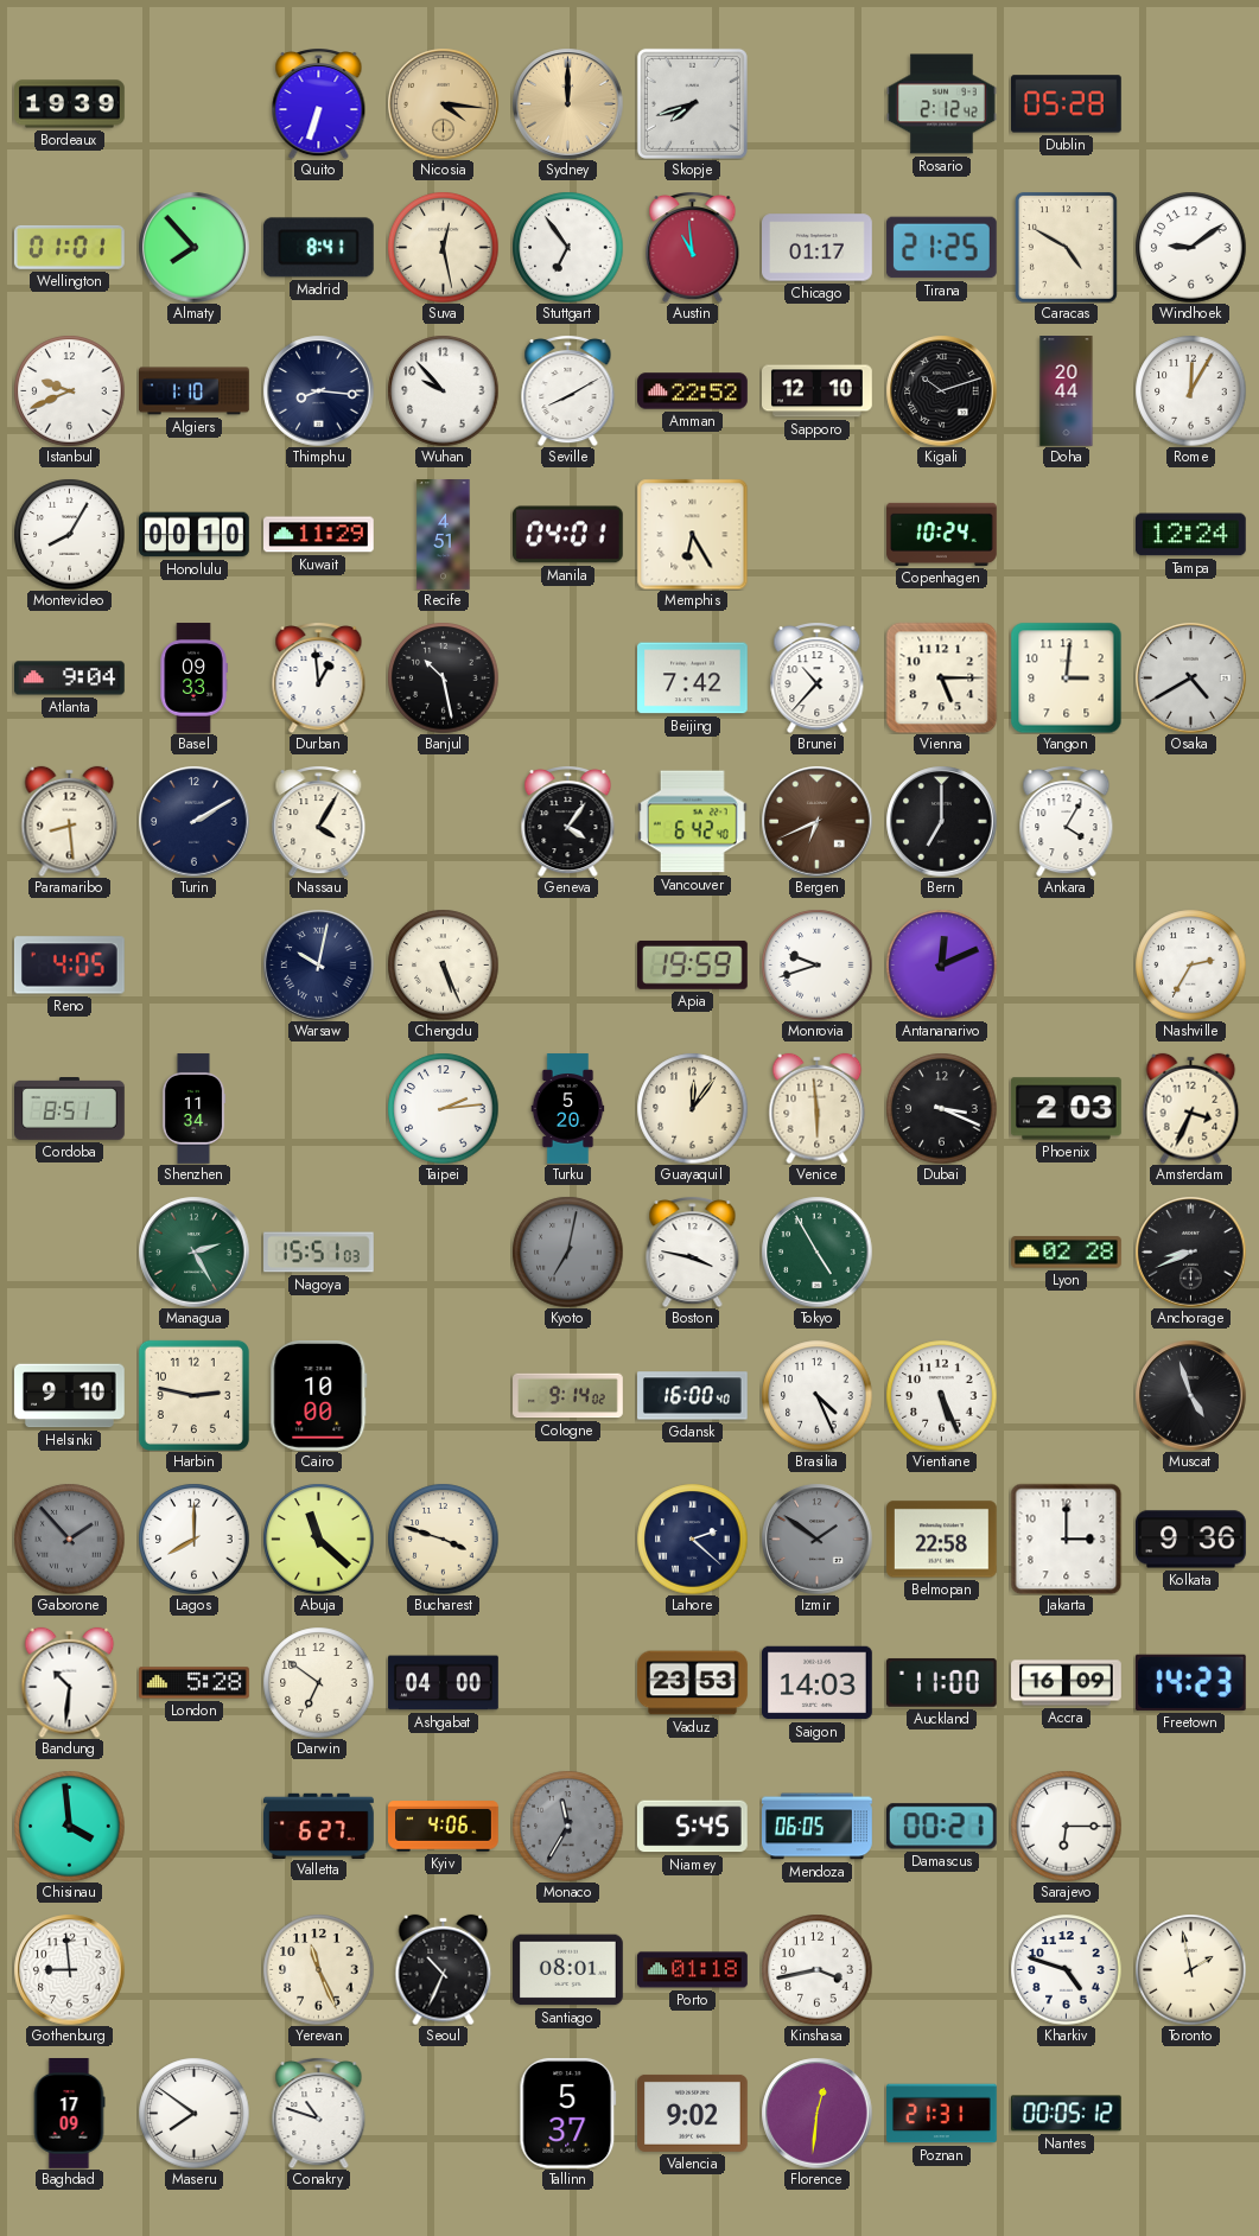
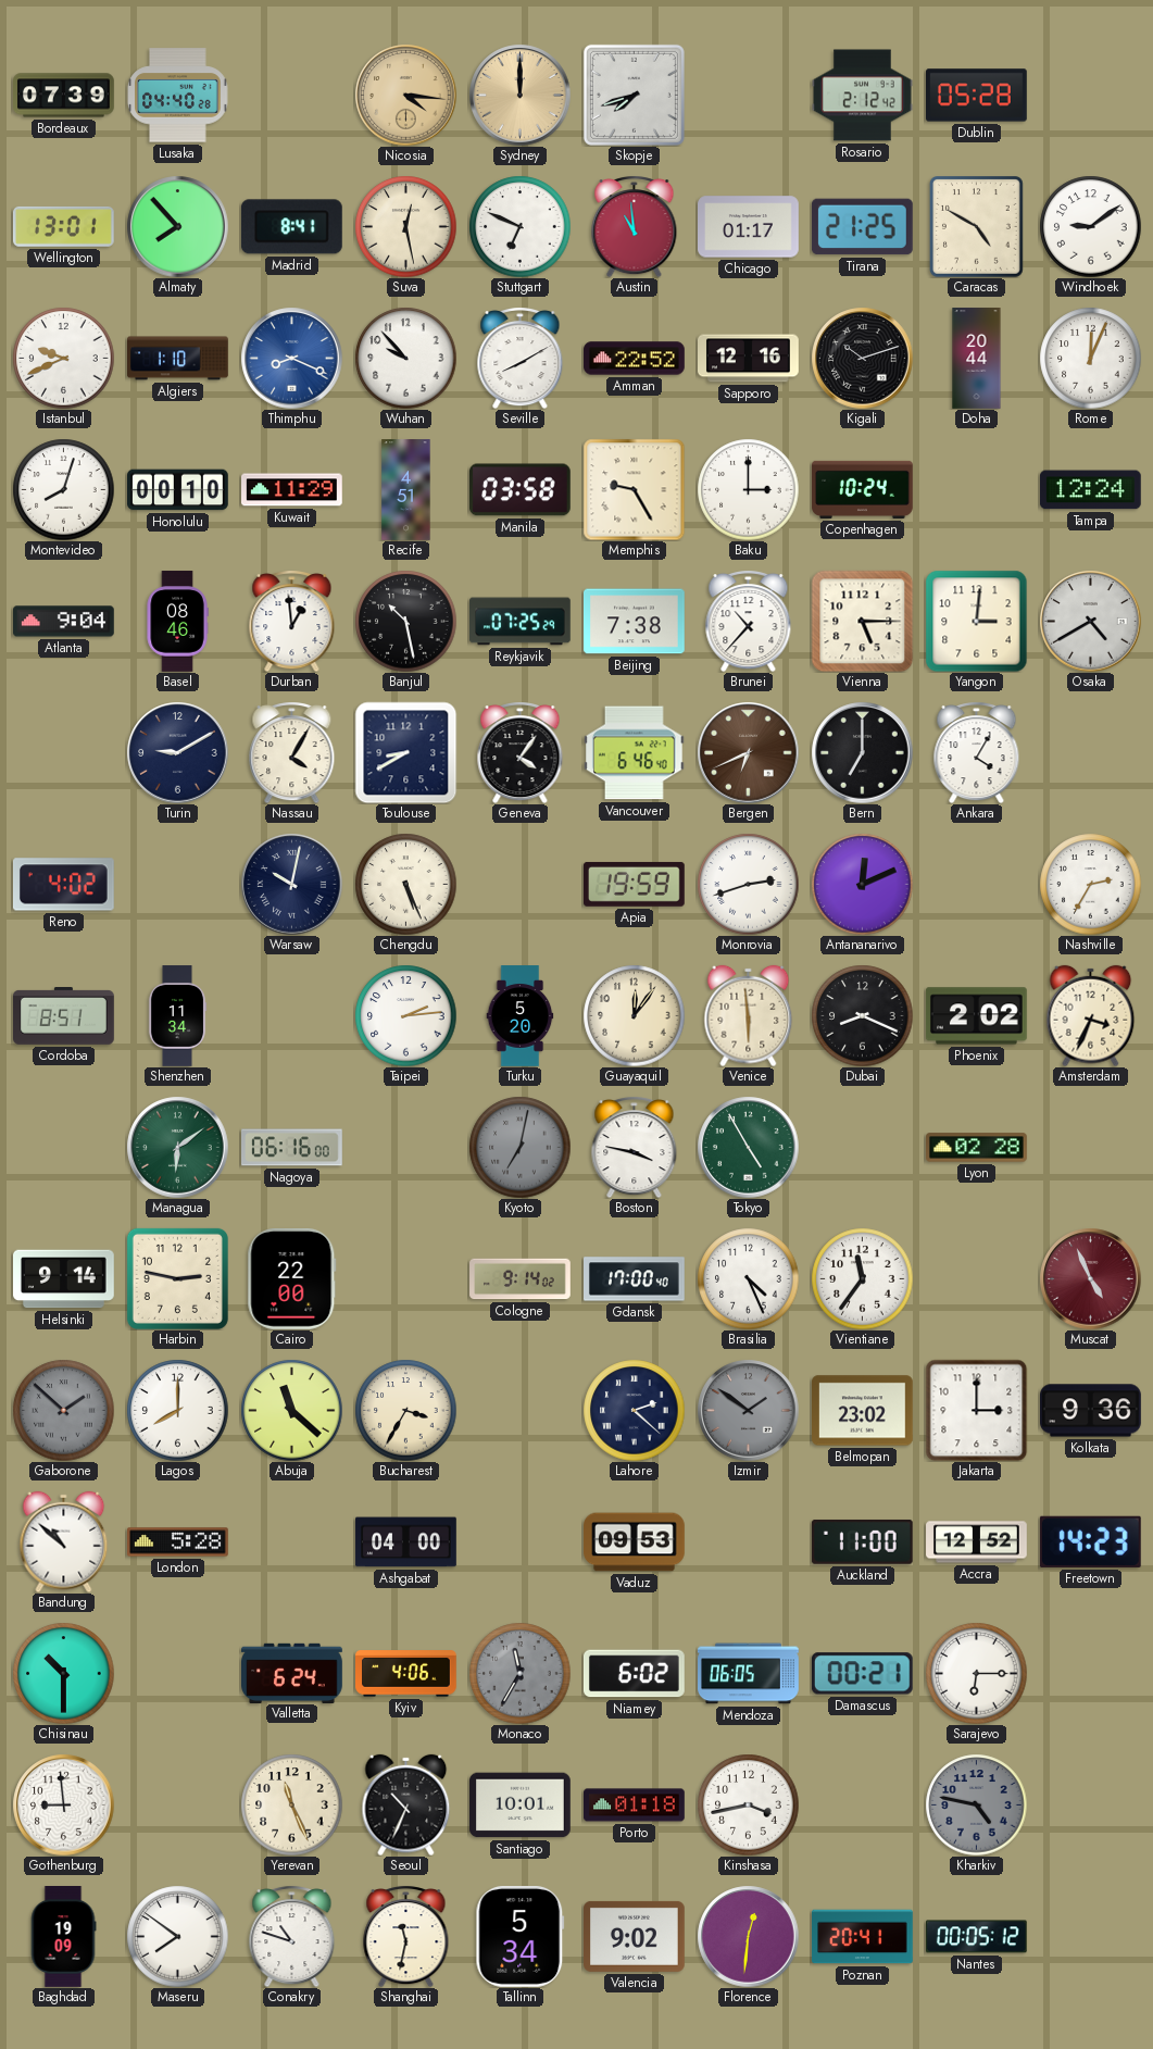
Bordeaux: 19:39 -> 07:39 (64, 96)
Lusaka: none -> 04:40 (177, 96)
Quito: 6:33 -> none (319, 104)
Wellington: 01:01 -> 13:01 (63, 226)
Stuttgart: 6:54 -> 6:49 (519, 226)
Thimphu: 8:16 -> 8:19 (291, 358)
Thimphu dial: navy -> blue (291, 358)
Sapporo: 12:10 -> 12:16 (749, 359)
Rome: 12:05 -> 12:04 (1090, 358)
Montevideo: 8:05 -> 8:03 (63, 489)
Manila: 04:01 -> 03:58 (519, 490)
Memphis: 6:25 -> 9:25 (634, 489)
Baku: none -> 3:00 (748, 489)
Basel: 09:33 -> 08:46 (177, 622)
Reykjavik: none -> 07:25 (521, 622)
Beijing: 7:42 -> 7:38 (635, 622)
Paramaribo: 8:29 -> none (70, 821)
Turin: 2:10 -> 9:10 (177, 752)
Toulouse: none -> 8:40 (405, 752)
Vancouver: 6:42 -> 6:46 (634, 753)
Reno: 4:05 -> 4:02 (63, 885)
Monrovia: 9:42 -> 2:42 (748, 884)
Dubai: 3:19 -> 8:19 (862, 1015)
Phoenix: 2:03 -> 2:02 (977, 1016)
Managua: 2:25 -> 6:09 (177, 1147)
Nagoya: 15:51 -> 06:16 (292, 1148)
Anchorage: 8:41 -> none (1190, 1251)
Helsinki: 9:10 -> 9:14 (64, 1279)
Cairo: 10:00 -> 22:00 (292, 1279)
Gdansk: 16:00 -> 17:00 (635, 1279)
Vientiane: 5:26 -> 11:36 (862, 1278)
Muscat: 4:57 -> 4:56 (1090, 1278)
Muscat dial: black -> burgundy (1090, 1278)
Gaborone: 1:53 -> 1:52 (63, 1410)
Bucharest: 3:48 -> 3:35 (405, 1410)
Belmopan: 22:58 -> 23:02 (863, 1411)
Bandung: 10:31 -> 10:52 (64, 1541)
Darwin: 6:51 -> none (318, 1682)
Vaduz: 23:53 -> 09:53 (635, 1542)
Saigon: 14:03 -> none (818, 1683)
Accra: 16:09 -> 12:52 (977, 1542)
Chisinau: 3:59 -> 10:30 (63, 1673)
Valletta: 6:27 -> 6:24 (292, 1673)
Niamey: 5:45 -> 6:02 (634, 1674)
Santiago: 08:01 -> 10:01 (521, 1806)
Kharkiv: 4:48 -> 4:47 (976, 1804)
Kharkiv dial: white -> grey (976, 1804)
Toronto: 1:58 -> none (1190, 1969)
Baghdad: 17:09 -> 19:09 (63, 1937)
Shanghai: none -> 11:32 (406, 1937)
Tallinn: 5:37 -> 5:34 (521, 1937)
Poznan: 21:31 -> 20:41 (863, 1937)
